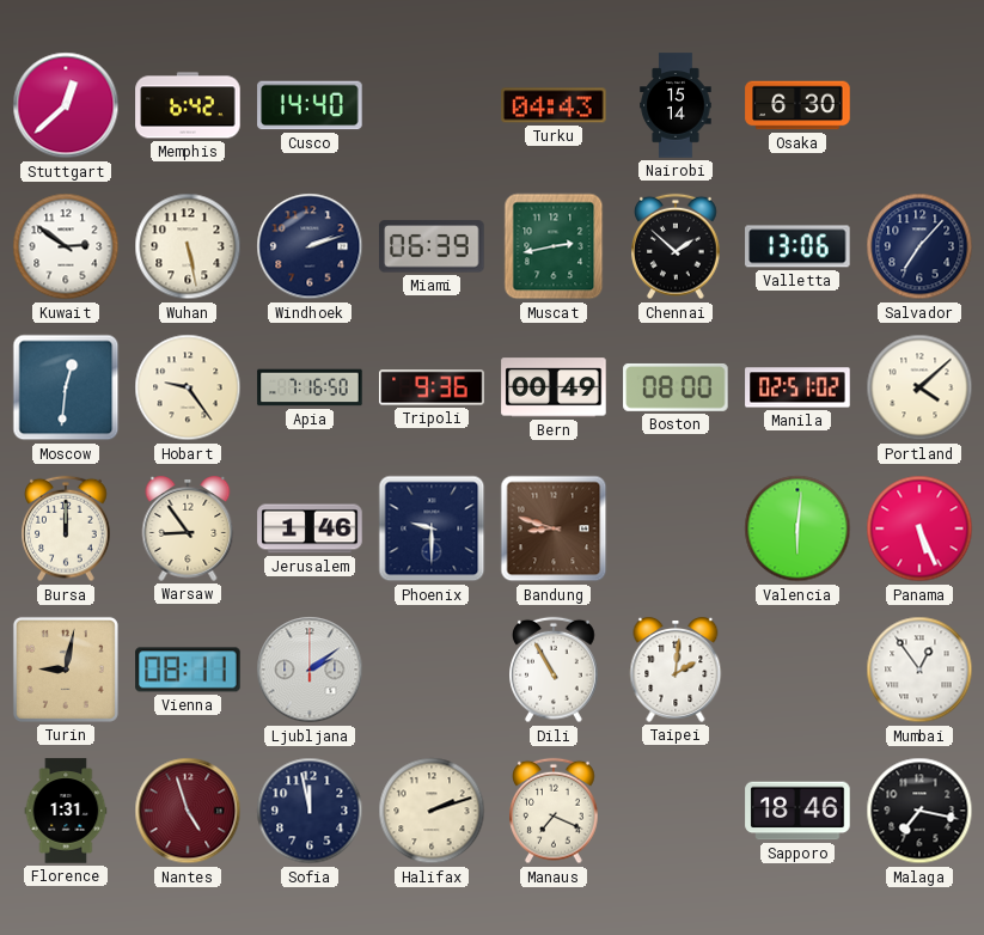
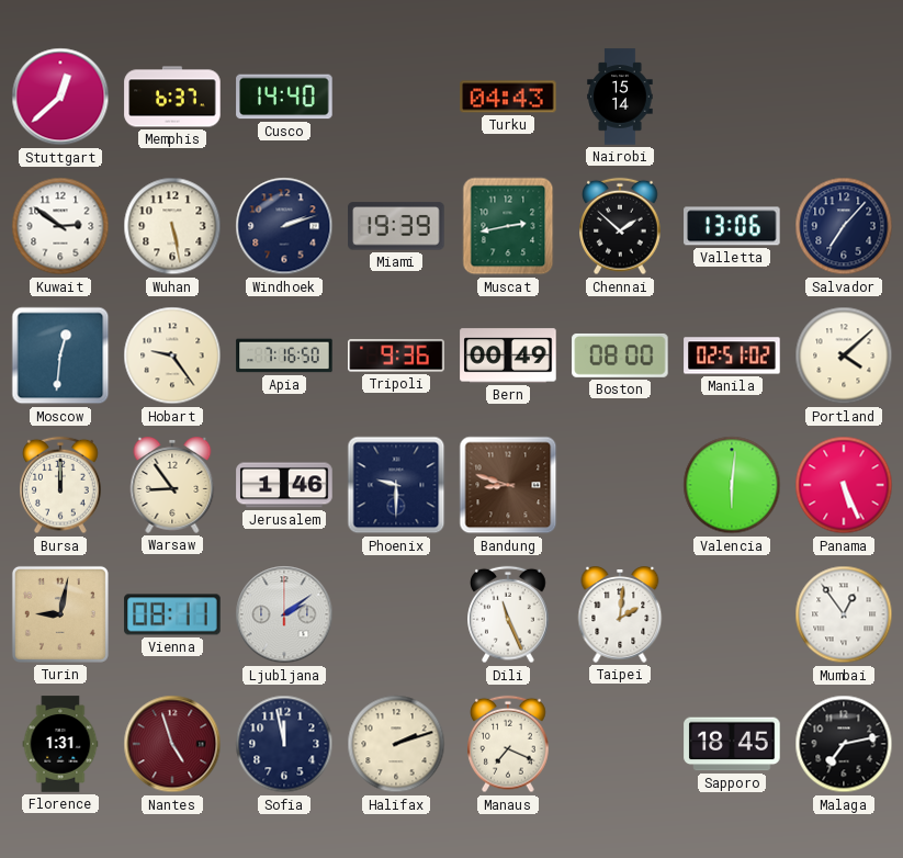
Memphis: 6:42 -> 6:37 (172, 97)
Osaka: 6:30 -> none (797, 105)
Miami: 06:39 -> 19:39 (396, 226)
Dili: 10:55 -> 11:26 (508, 614)
Sapporo: 18:46 -> 18:45 (732, 744)
Malaga: 7:17 -> 7:13 (844, 744)
